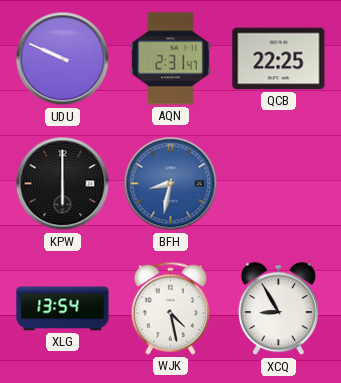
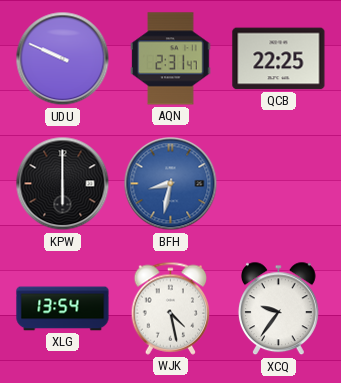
XCQ: 8:55 -> 9:36 (278, 309)
